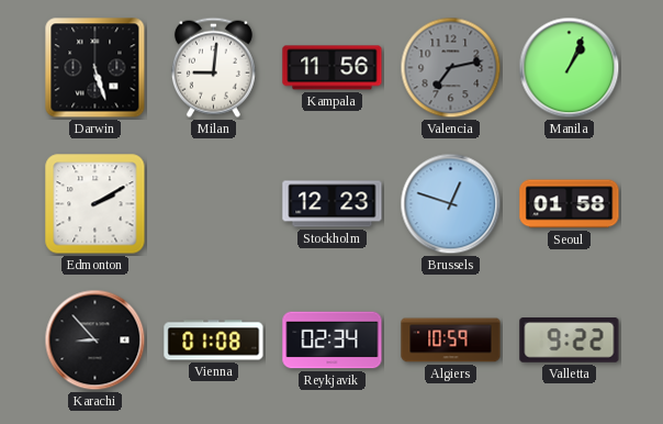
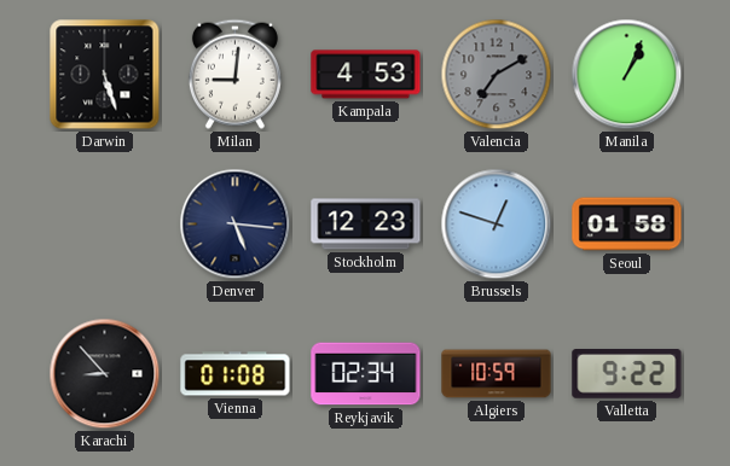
Kampala: 11:56 -> 4:53 (366, 75)
Valencia: 7:13 -> 7:10 (497, 75)
Edmonton: 2:10 -> none (95, 204)
Denver: none -> 5:16 (236, 225)
